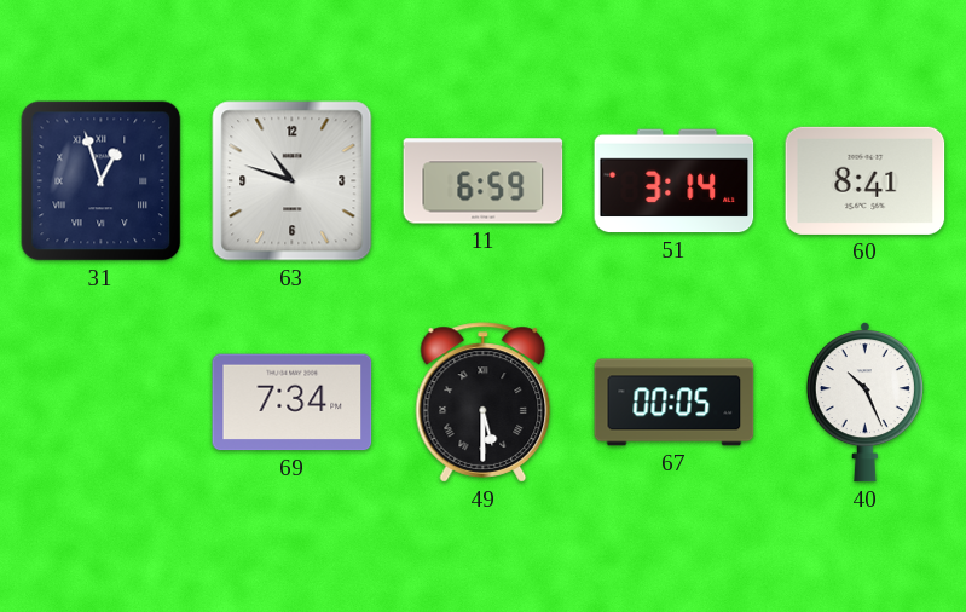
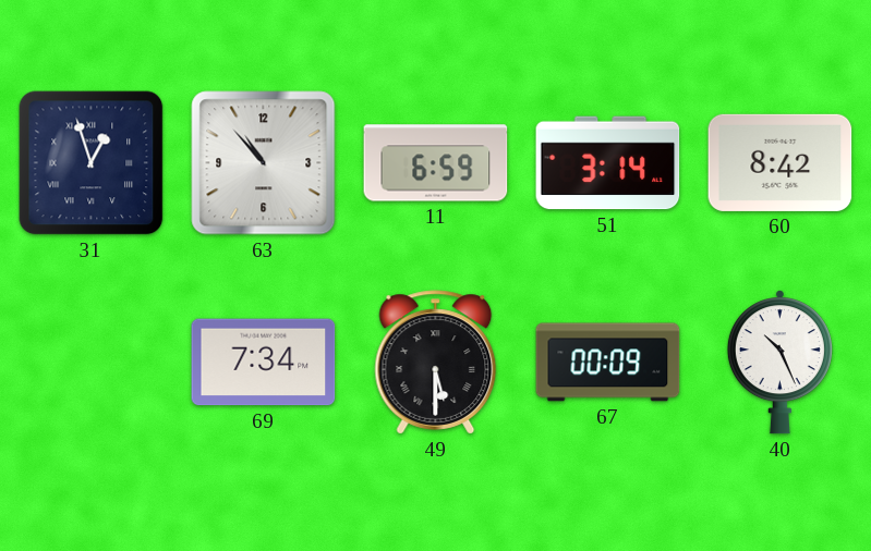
63: 10:48 -> 10:53 (264, 163)
60: 8:41 -> 8:42 (781, 162)
67: 00:05 -> 00:09 (608, 363)
